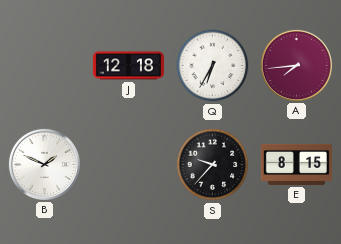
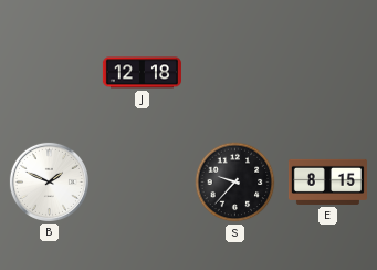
Q: 6:35 -> none (213, 66)
A: 7:44 -> none (296, 65)
